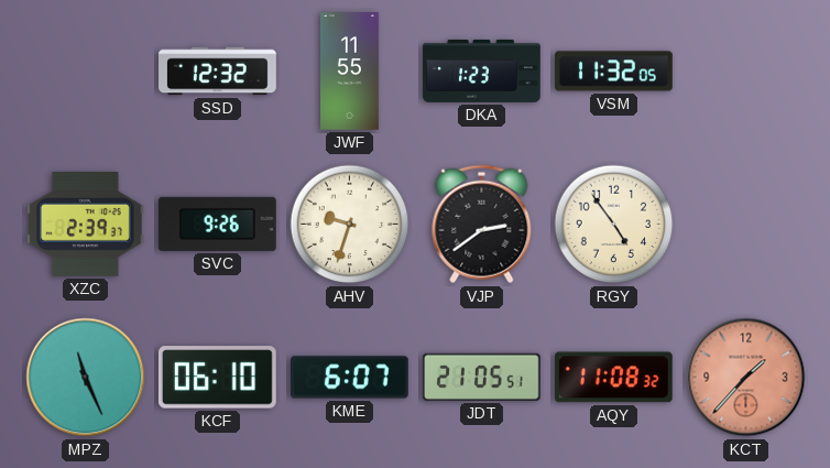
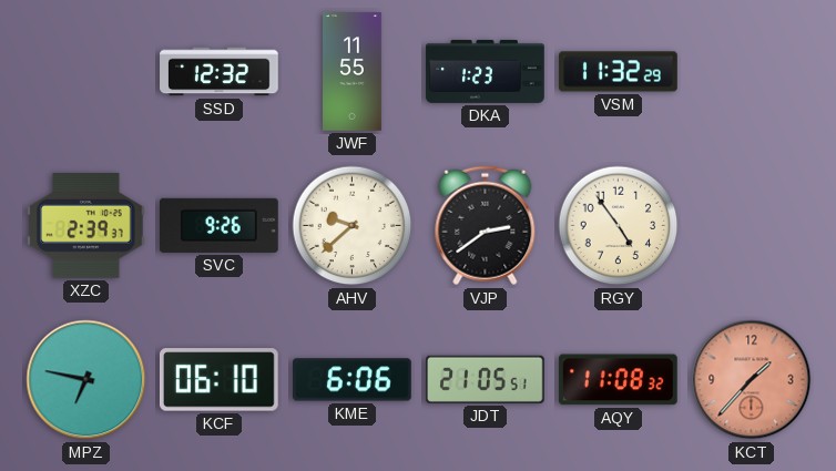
VSM: 11:32:05 -> 11:32:29 (619, 72)
AHV: 9:33 -> 9:38 (353, 226)
MPZ: 11:26 -> 6:47 (86, 380)
KME: 6:07 -> 6:06 (353, 380)
